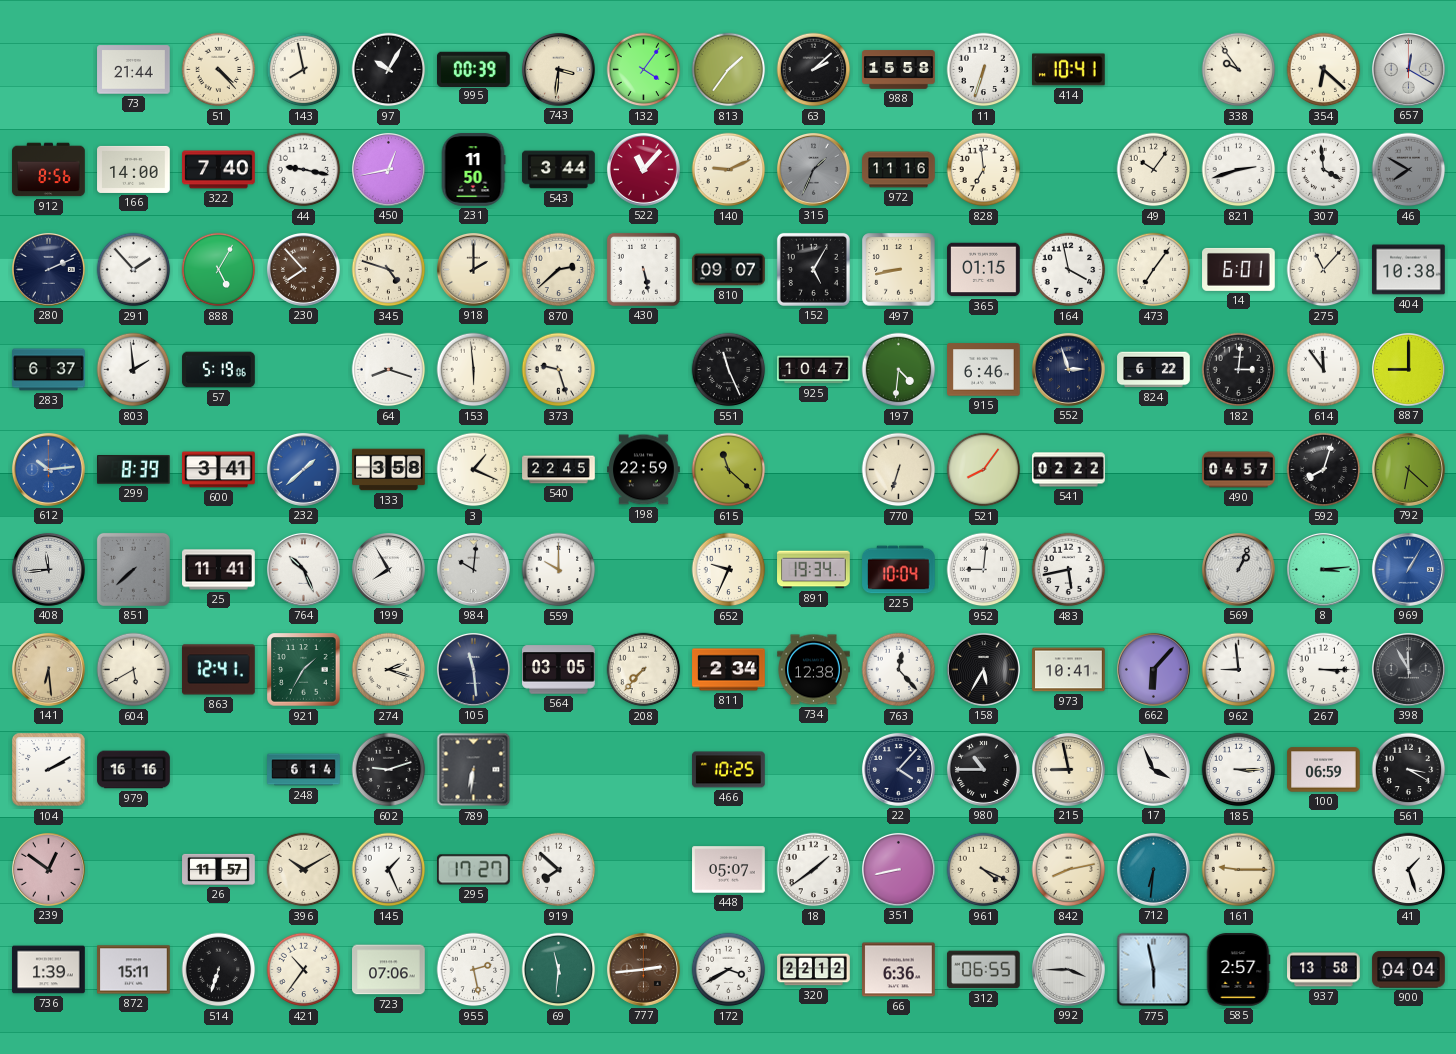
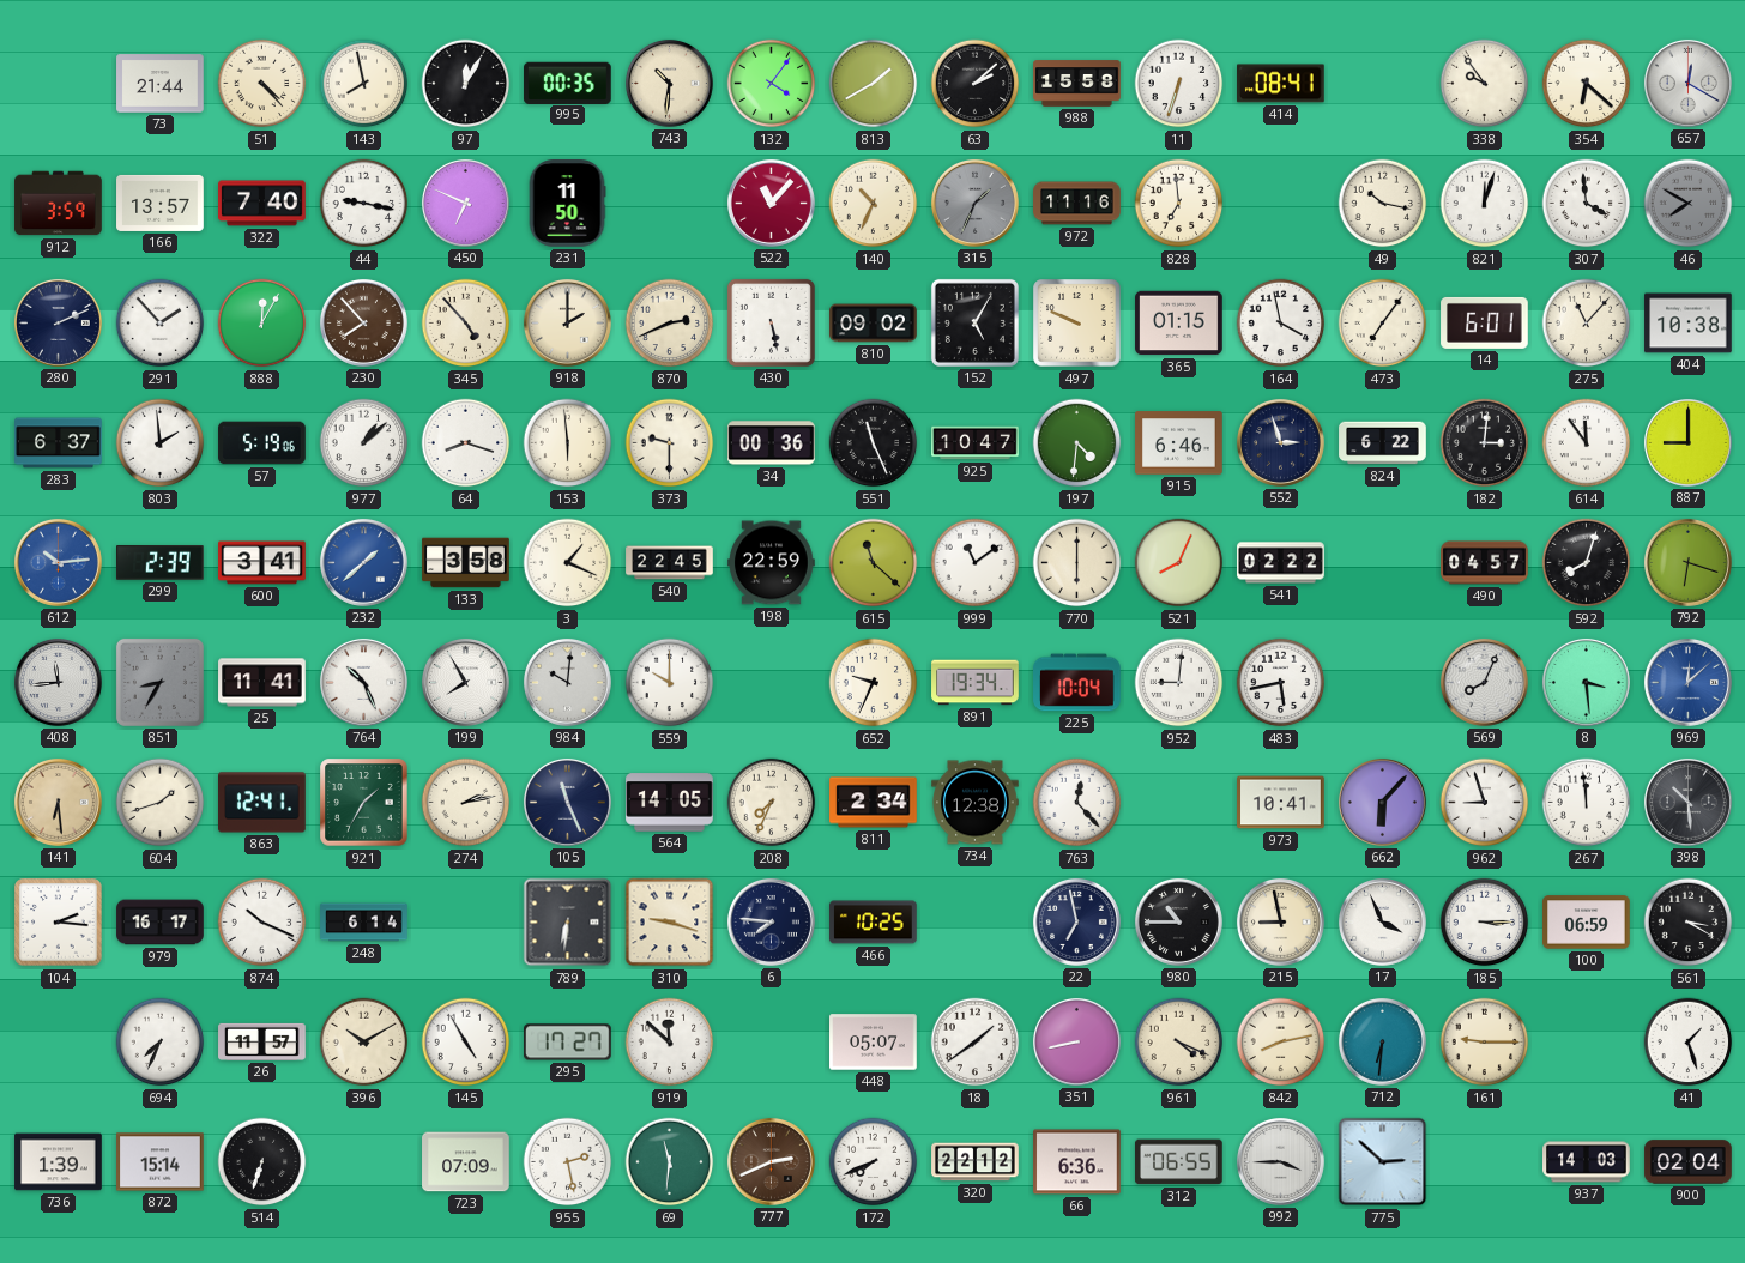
97: 10:05 -> 12:05 (466, 84)
995: 00:39 -> 00:35 (568, 83)
743: 3:31 -> 10:31 (669, 83)
813: 1:36 -> 1:40 (874, 84)
414: 10:41 -> 08:41 (1281, 84)
912: 8:56 -> 3:59 (59, 204)
166: 14:00 -> 13:57 (161, 203)
450: 12:43 -> 6:49 (465, 203)
543: 3:44 -> none (559, 170)
140: 9:11 -> 10:34 (874, 204)
49: 10:06 -> 10:17 (1383, 204)
821: 2:42 -> 12:03 (1485, 204)
888: 5:05 -> 12:05 (262, 324)
345: 4:48 -> 4:53 (466, 324)
870: 2:38 -> 2:41 (670, 324)
810: 09:07 -> 09:02 (874, 324)
497: 8:43 -> 9:49 (1077, 324)
977: none -> 1:08 (364, 443)
373: 9:27 -> 9:30 (670, 443)
34: none -> 00:36 (772, 443)
299: 8:39 -> 2:39 (161, 563)
999: none -> 11:09 (976, 563)
770: 6:33 -> 6:00 (1077, 563)
521: 8:06 -> 8:04 (1179, 563)
792: 6:22 -> 6:18 (1687, 562)
851: 7:38 -> 8:35 (159, 682)
569: 1:04 -> 8:04 (1484, 682)
8: 3:14 -> 3:29 (1586, 682)
969: 1:05 -> 12:08 (1687, 682)
604: 5:40 -> 1:42 (161, 803)
274: 2:18 -> 2:13 (466, 803)
105: 11:29 -> 11:26 (567, 802)
564: 03:05 -> 14:05 (670, 803)
208: 7:37 -> 7:34 (772, 803)
158: 5:35 -> none (983, 669)
962: 8:59 -> 8:57 (1485, 803)
267: 3:15 -> 11:59 (1587, 803)
398: 11:55 -> 10:29 (1687, 802)
104: 2:10 -> 2:16 (59, 923)
979: 16:16 -> 16:17 (161, 923)
874: none -> 10:19 (262, 923)
602: 9:12 -> none (389, 770)
310: none -> 9:18 (670, 923)
6: none -> 7:46 (771, 921)
22: 4:07 -> 6:58 (1076, 921)
239: 12:51 -> none (48, 869)
694: none -> 7:34 (161, 1043)
145: 1:26 -> 4:55 (466, 1043)
919: 7:52 -> 11:52 (670, 1043)
872: 15:11 -> 15:14 (161, 1162)
421: 10:36 -> none (304, 970)
723: 07:06 -> 07:09 (466, 1162)
777: 2:44 -> 2:41 (771, 1161)
172: 3:40 -> 7:41 (874, 1162)
775: 5:58 -> 2:52 (1383, 1162)
585: 2:57 -> none (1238, 970)
937: 13:58 -> 14:03 (1587, 1162)
900: 04:04 -> 02:04 (1689, 1162)
